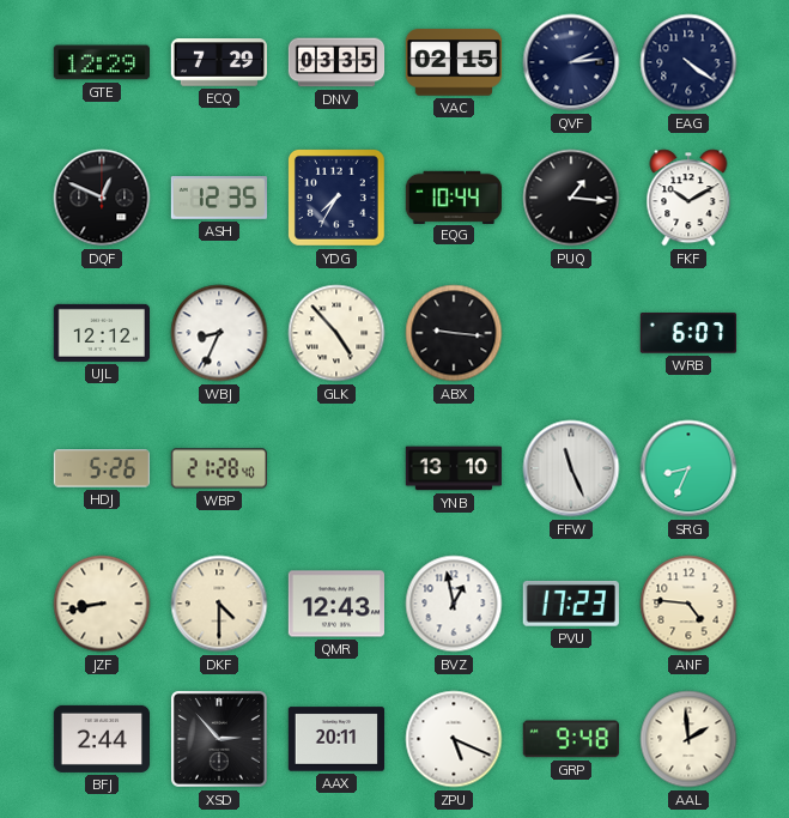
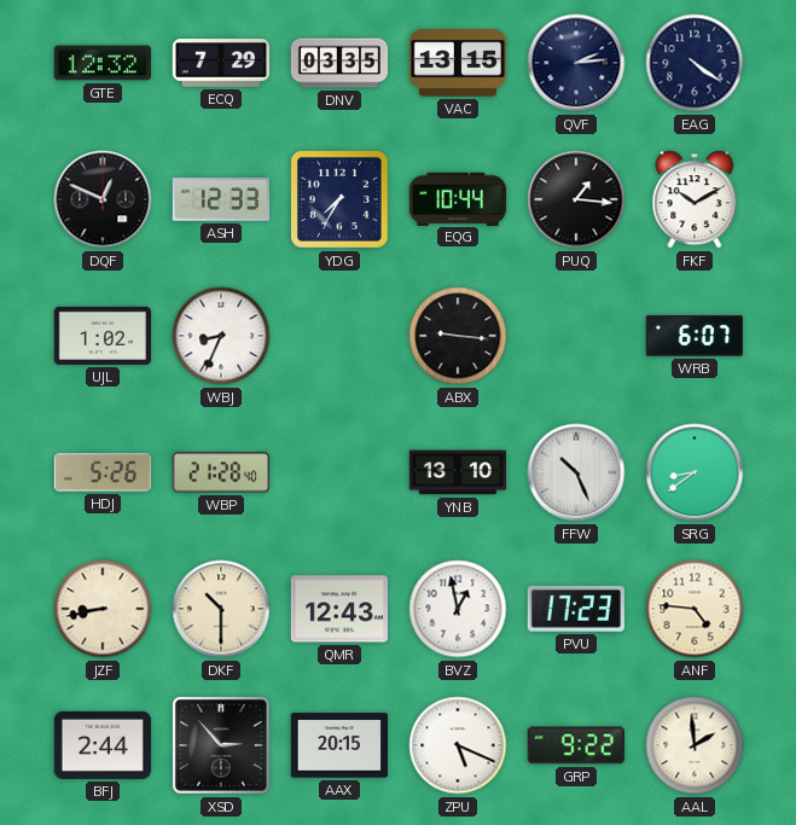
GTE: 12:29 -> 12:32 (103, 63)
VAC: 02:15 -> 13:15 (457, 63)
ASH: 12:35 -> 12:33 (220, 201)
UJL: 12:12 -> 1:02 (101, 336)
GLK: 4:53 -> none (336, 333)
FFW: 11:26 -> 10:26 (576, 472)
SRG: 8:34 -> 8:39 (695, 472)
DKF: 4:30 -> 10:30 (221, 609)
AAX: 20:11 -> 20:15 (338, 745)
GRP: 9:48 -> 9:22 (576, 745)
